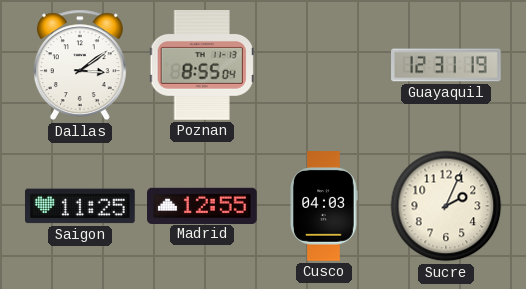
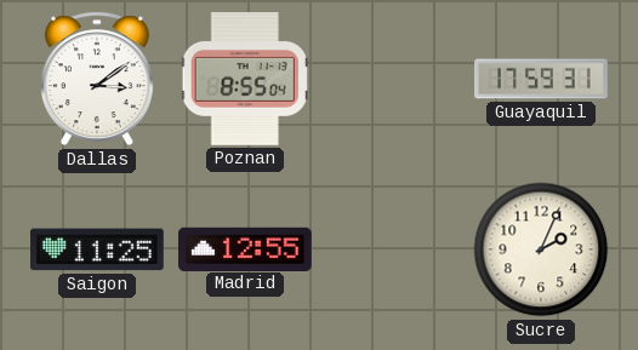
Guayaquil: 12:31 -> 17:59 (541, 79)
Cusco: 04:03 -> none (324, 206)
